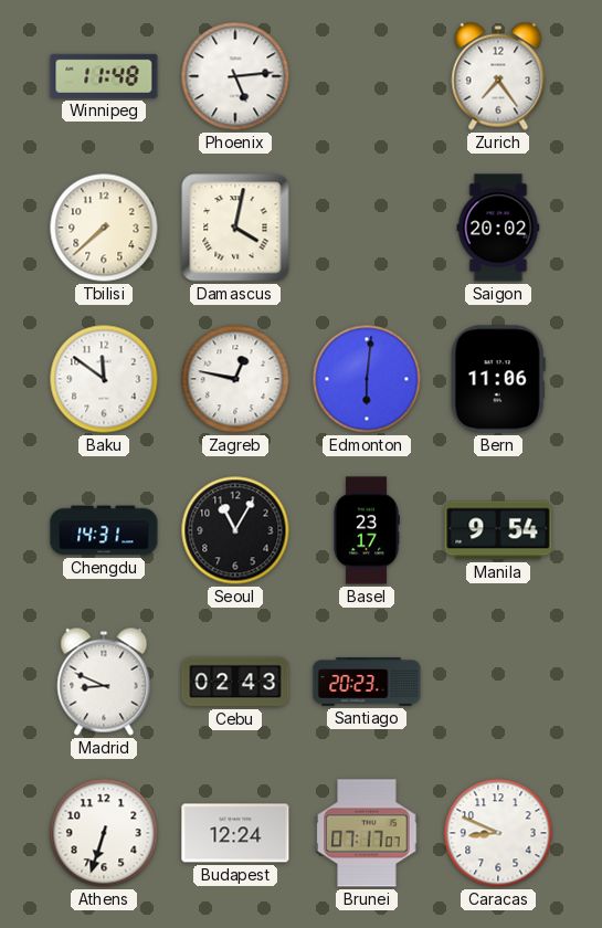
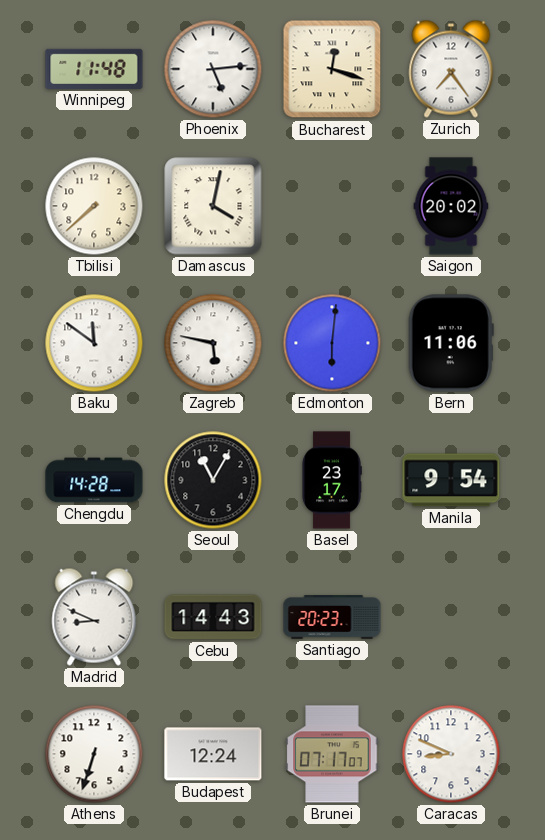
Bucharest: none -> 12:18 (332, 69)
Zagreb: 12:47 -> 5:47 (213, 343)
Chengdu: 14:31 -> 14:28 (94, 480)
Cebu: 02:43 -> 14:43 (213, 617)
